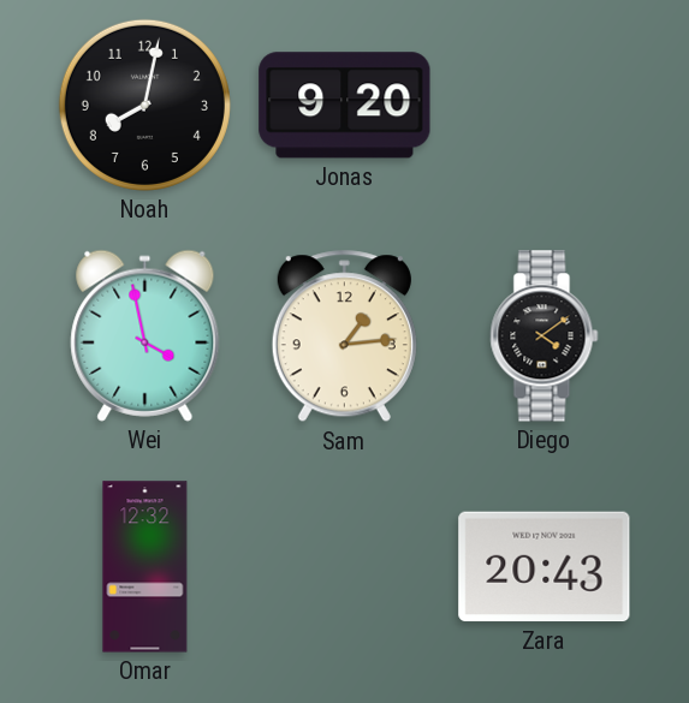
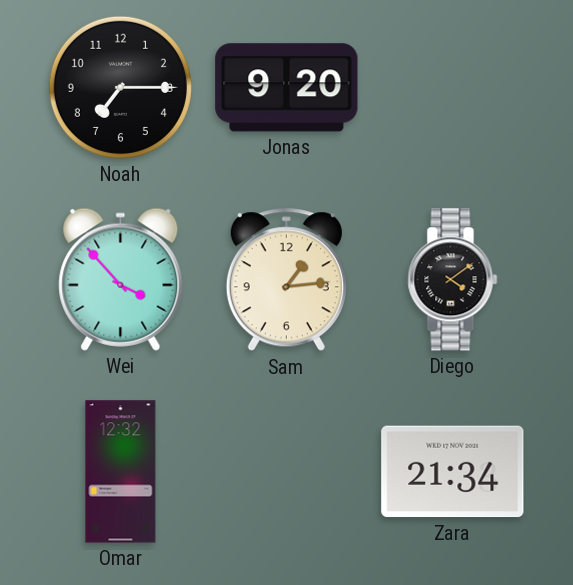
Noah: 8:02 -> 7:15 (120, 87)
Wei: 3:58 -> 3:53 (121, 279)
Zara: 20:43 -> 21:34 (453, 472)
